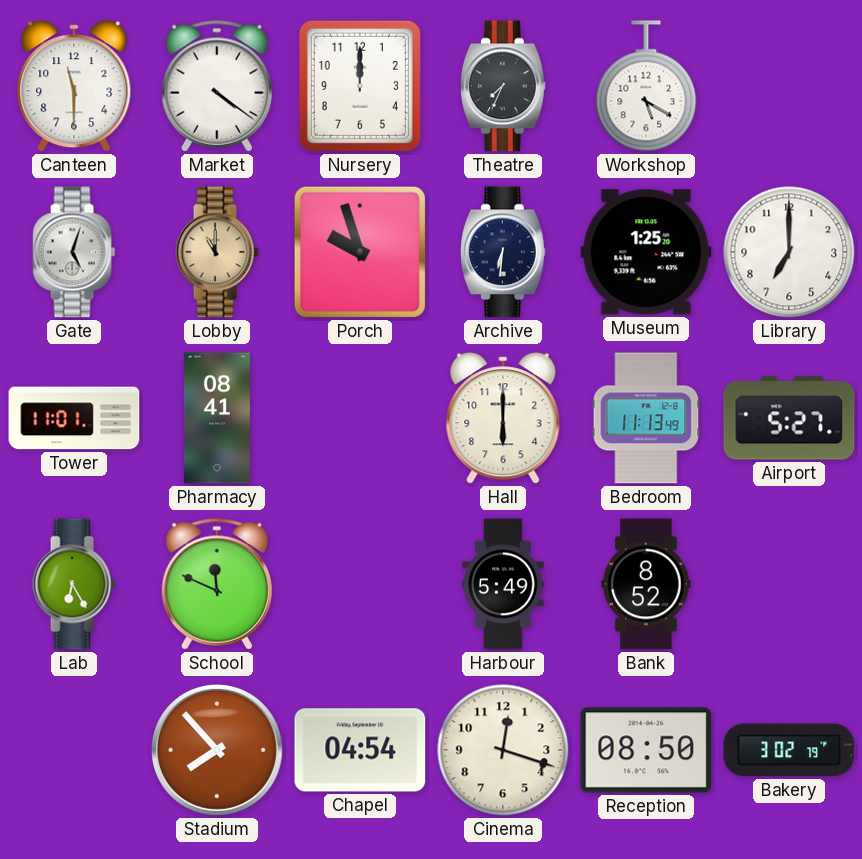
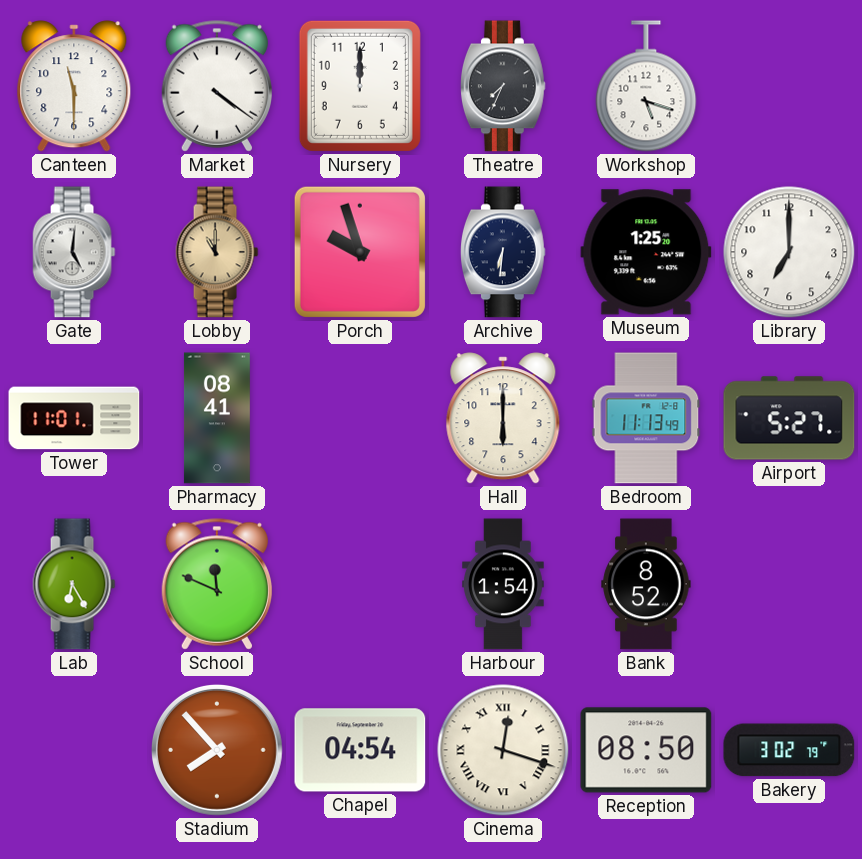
Workshop: 5:20 -> 5:18 (646, 86)
Gate: 5:03 -> 5:01 (74, 252)
Harbour: 5:49 -> 1:54 (504, 584)
Cinema numerals: Arabic -> Roman (503, 750)
